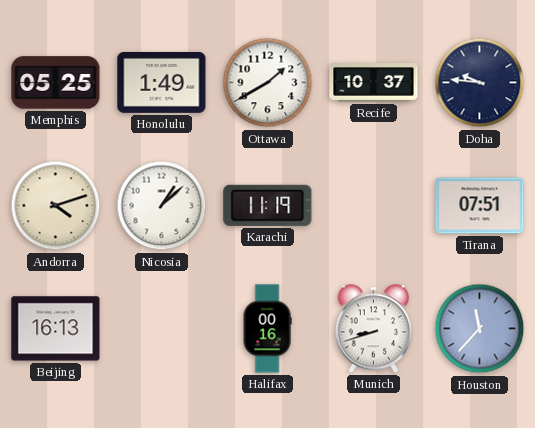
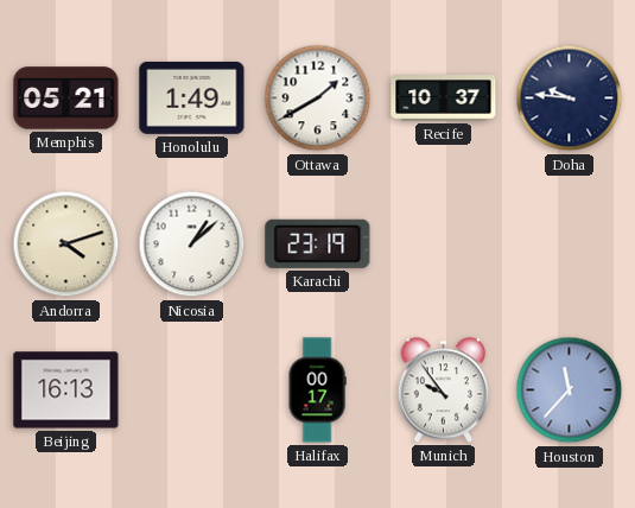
Memphis: 05:25 -> 05:21 (66, 99)
Karachi: 11:19 -> 23:19 (318, 243)
Tirana: 07:51 -> none (480, 206)
Halifax: 00:16 -> 00:17 (317, 390)
Munich: 8:42 -> 9:54 (444, 390)
